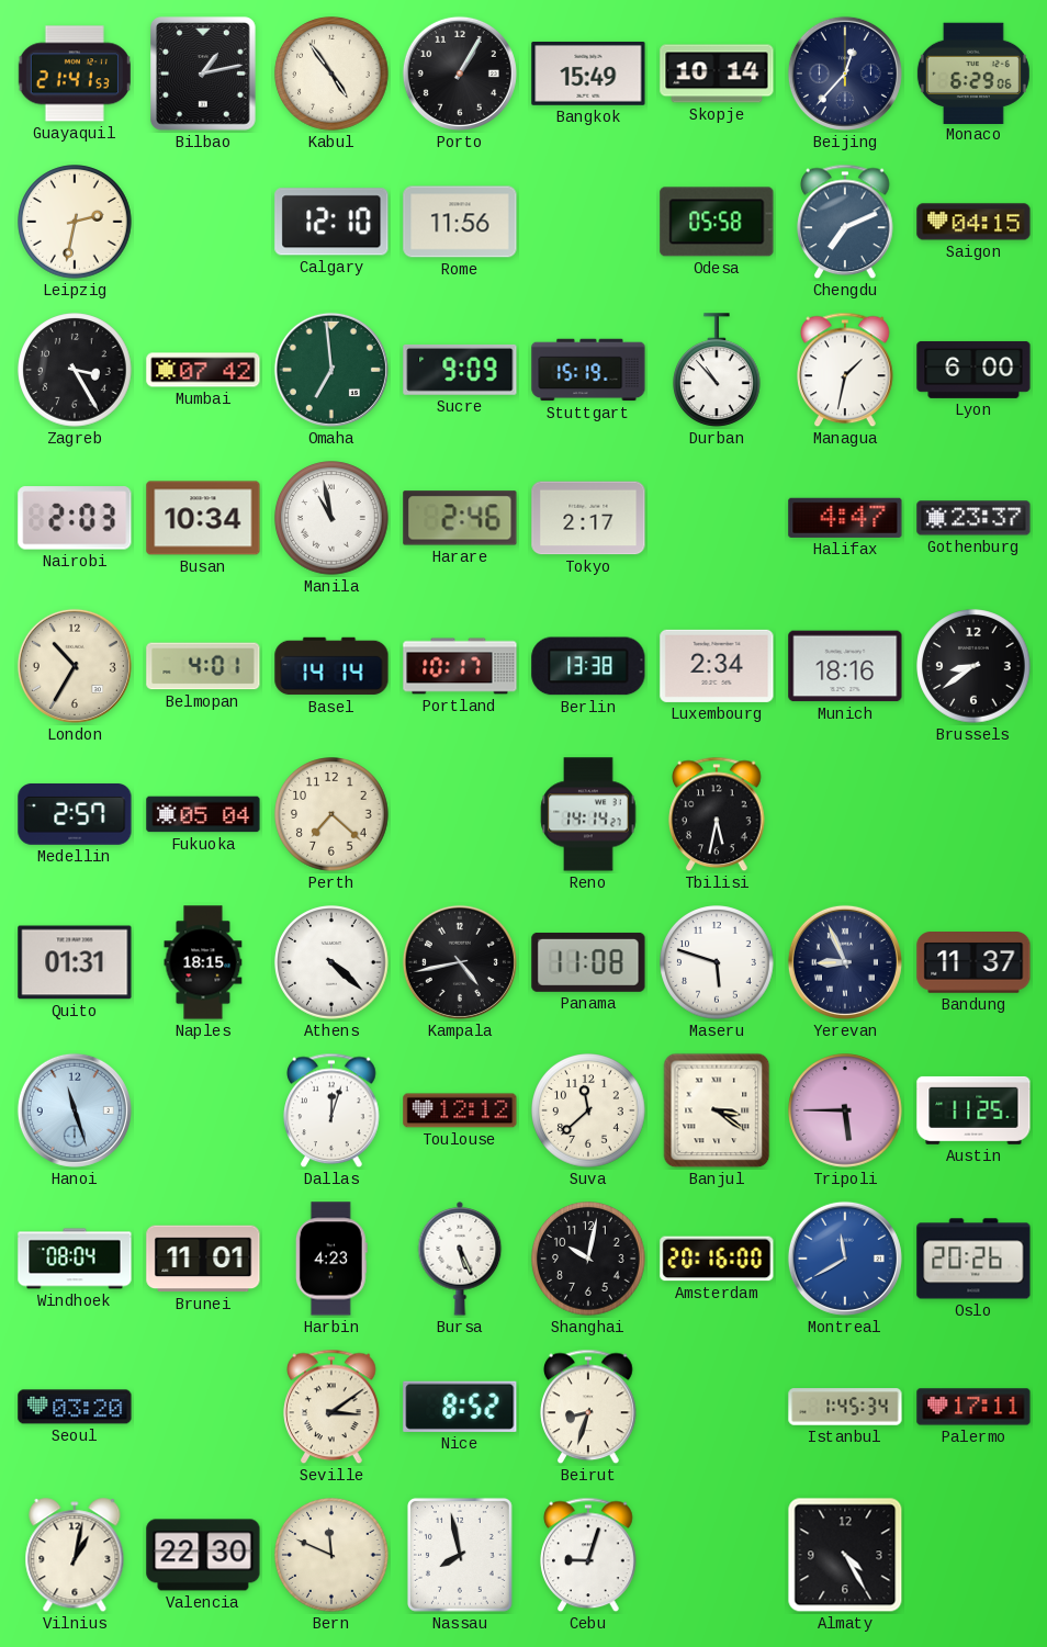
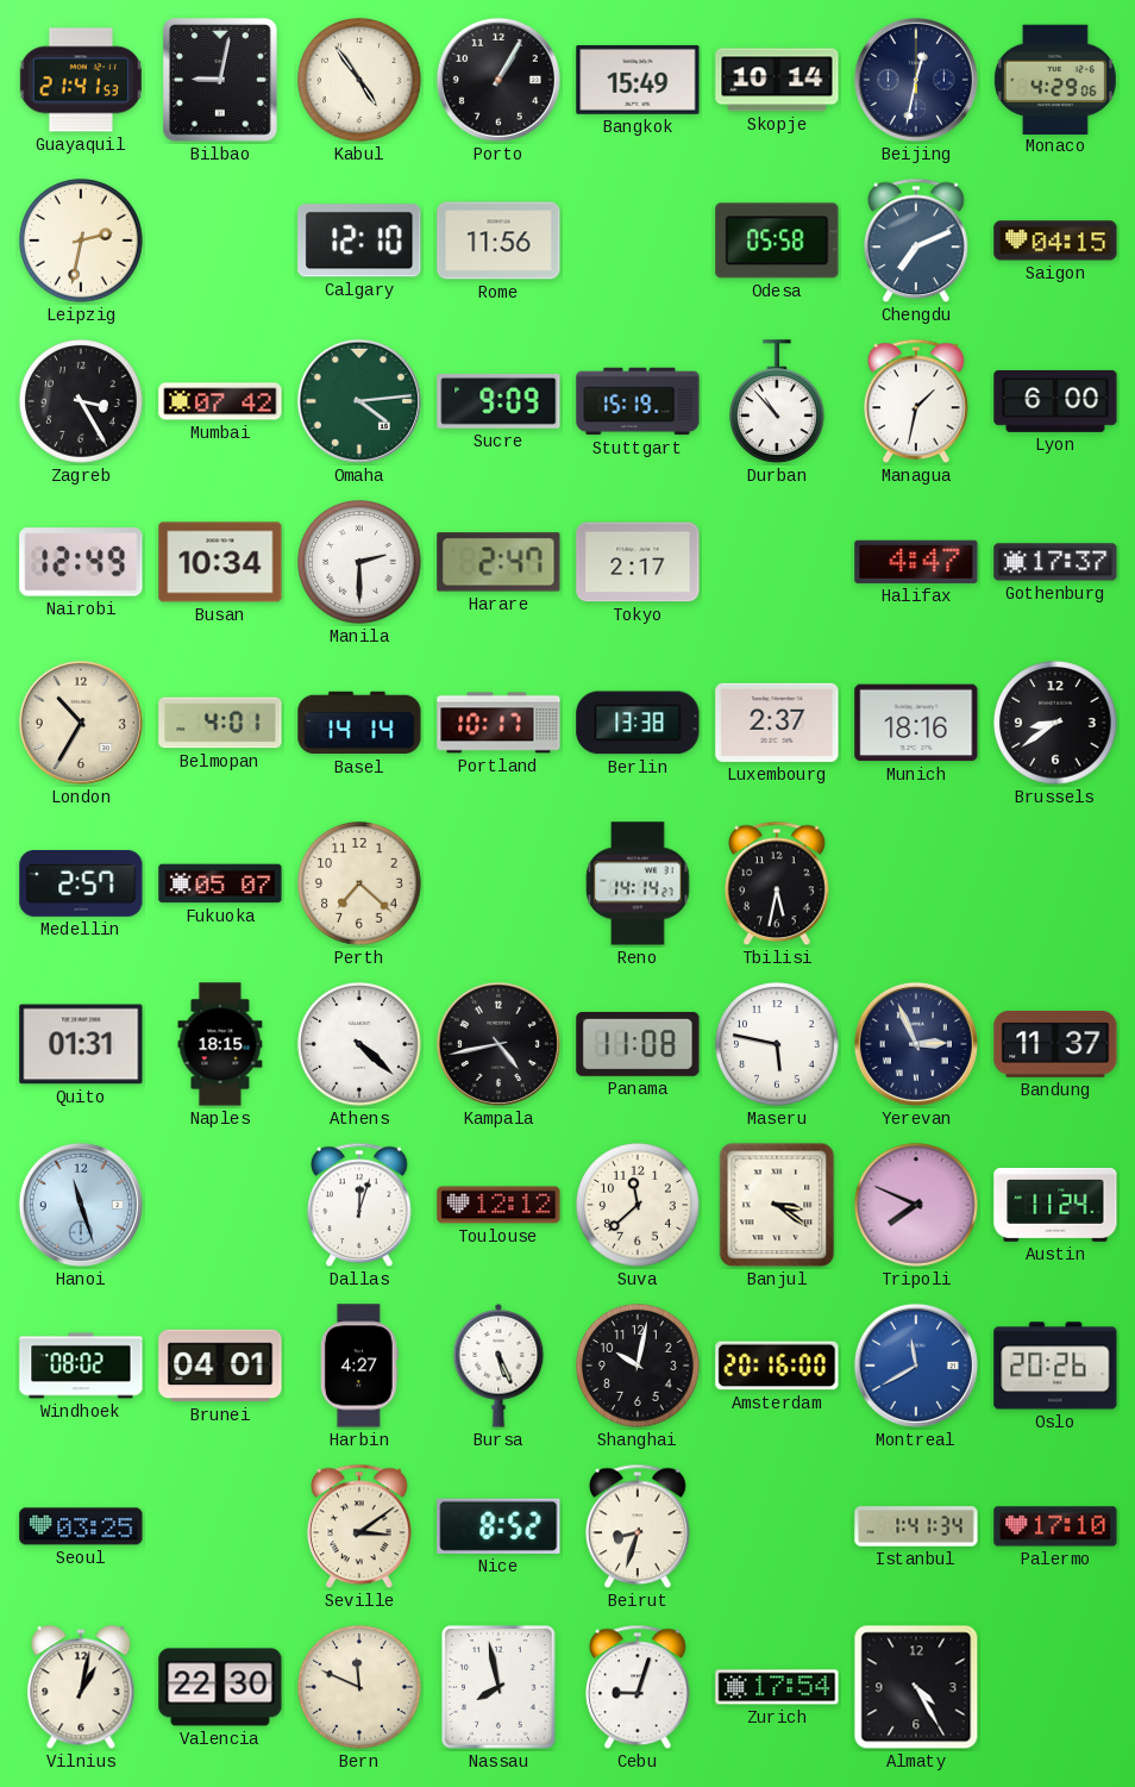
Bilbao: 1:13 -> 9:02 (220, 80)
Beijing: 12:37 -> 12:32 (916, 80)
Monaco: 6:29 -> 4:29 (1055, 79)
Omaha: 6:59 -> 4:14 (359, 401)
Nairobi: 2:03 -> 12:49 (81, 562)
Manila: 10:58 -> 2:30 (359, 562)
Harare: 2:46 -> 2:47 (498, 562)
Gothenburg: 23:37 -> 17:37 (1055, 562)
Luxembourg: 2:34 -> 2:37 (777, 723)
Fukuoka: 05:04 -> 05:07 (220, 883)
Maseru: 5:48 -> 5:47 (777, 1044)
Yerevan: 8:56 -> 2:56 (916, 1044)
Tripoli: 5:45 -> 7:49 (916, 1205)
Austin: 11:25 -> 11:24 (1055, 1205)
Windhoek: 08:04 -> 08:02 (81, 1366)
Brunei: 11:01 -> 04:01 (220, 1366)
Harbin: 4:23 -> 4:27 (359, 1366)
Seoul: 03:20 -> 03:25 (81, 1526)
Istanbul: 1:45 -> 1:41 (916, 1526)
Palermo: 17:11 -> 17:10 (1055, 1526)
Zurich: none -> 17:54 (777, 1687)
